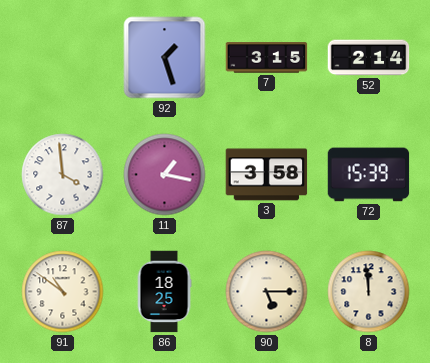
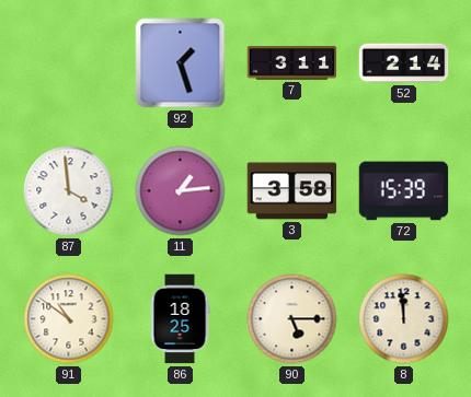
7: 3:15 -> 3:11 (292, 63)
11: 1:17 -> 1:14 (181, 191)
